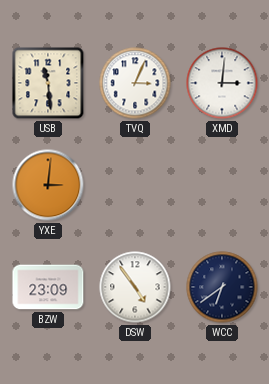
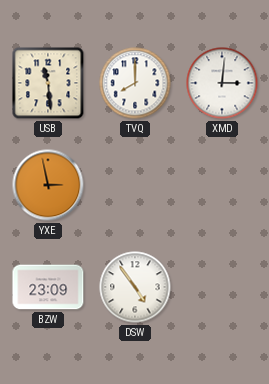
TVQ: 3:04 -> 8:00 (135, 83)
YXE: 3:01 -> 2:58 (48, 185)
WCC: 6:39 -> none (222, 287)
